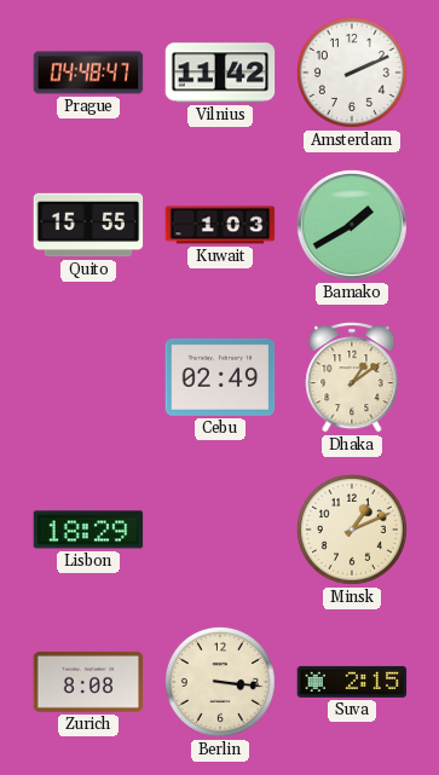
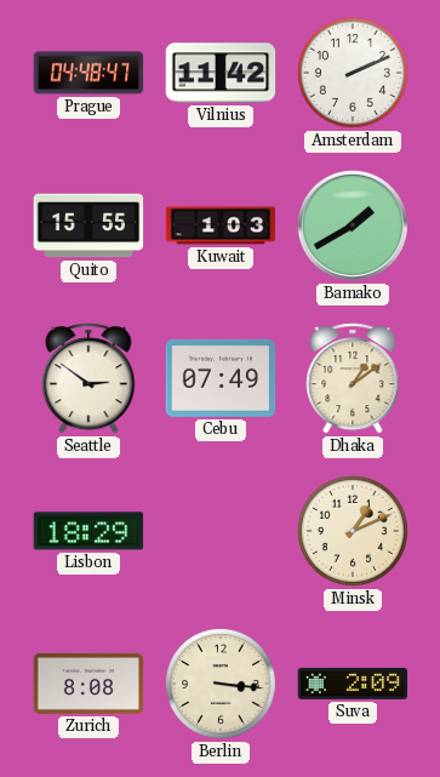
Seattle: none -> 2:51 (88, 378)
Cebu: 02:49 -> 07:49 (221, 378)
Suva: 2:15 -> 2:09 (353, 684)
